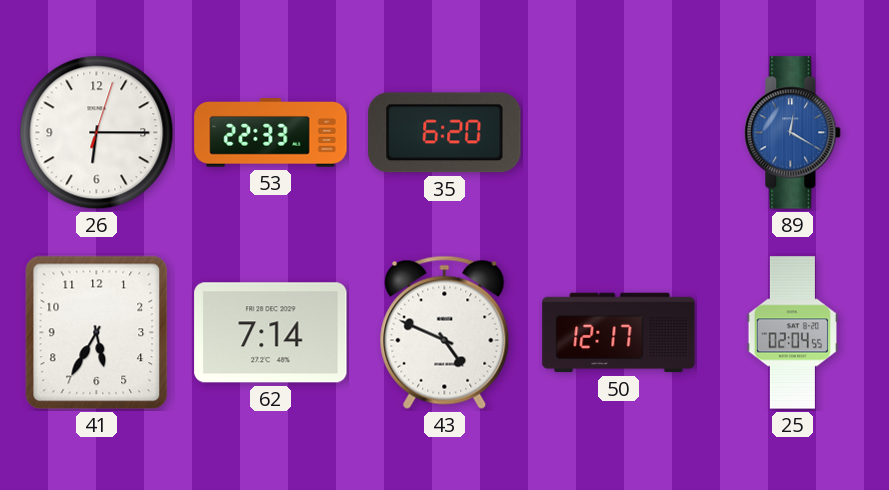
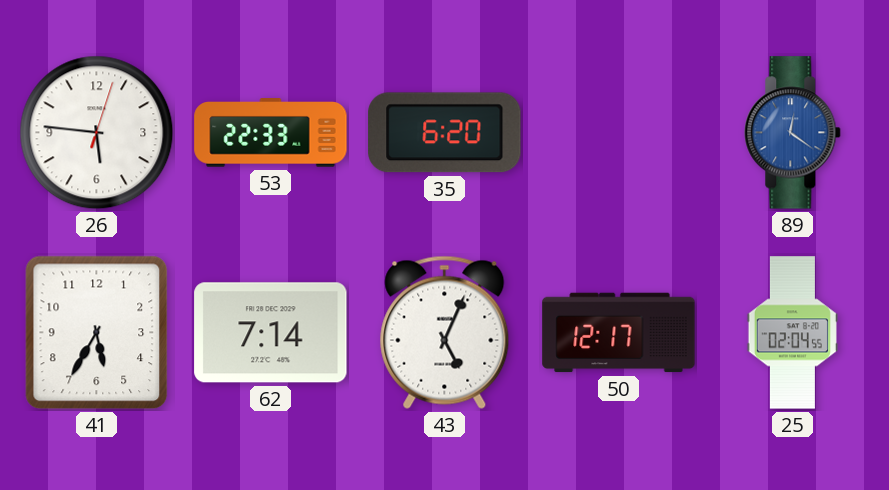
26: 6:15 -> 5:46 (97, 133)
89: 12:20 -> 12:21 (793, 133)
43: 4:49 -> 5:04 (445, 332)
